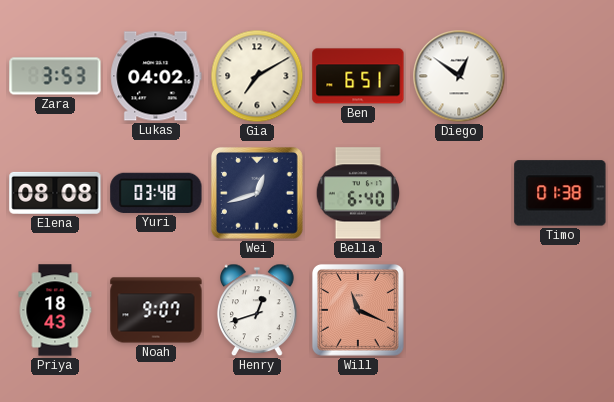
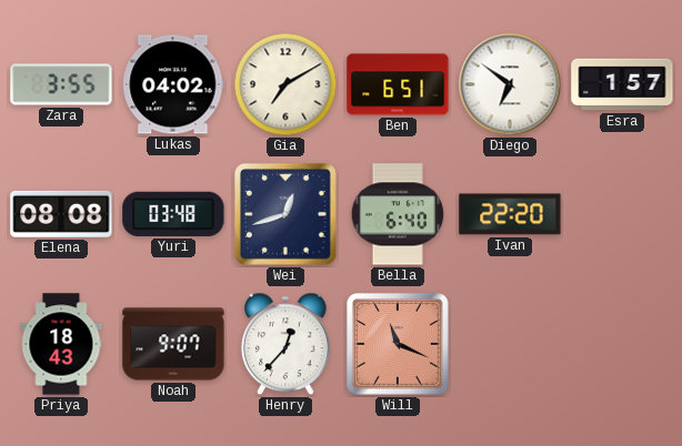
Zara: 3:53 -> 3:55 (61, 84)
Diego: 12:51 -> 6:51 (510, 84)
Esra: none -> 1:57 (622, 84)
Ivan: none -> 22:20 (510, 214)
Timo: 01:38 -> none (560, 193)
Henry: 12:42 -> 12:37 (287, 344)
